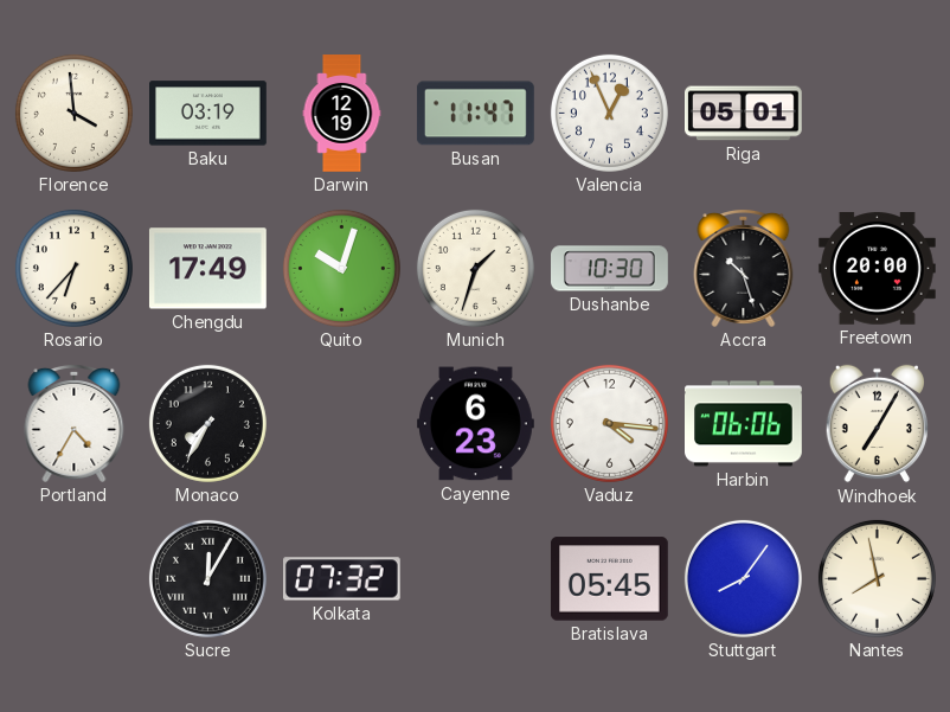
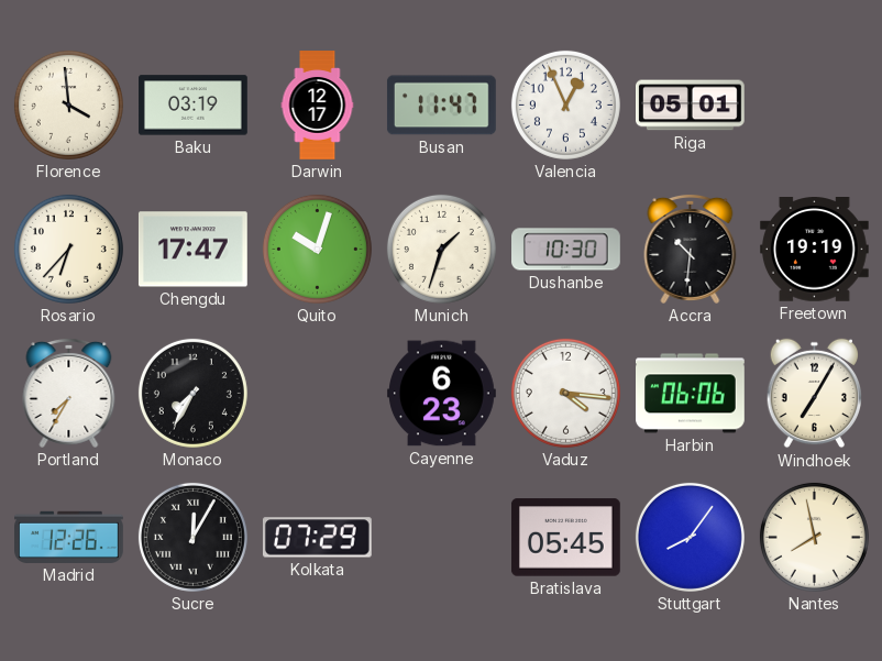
Darwin: 12:19 -> 12:17 (318, 106)
Chengdu: 17:49 -> 17:47 (192, 250)
Accra: 10:27 -> 10:31 (691, 249)
Freetown: 20:00 -> 19:19 (814, 250)
Portland: 4:35 -> 7:35 (69, 393)
Madrid: none -> 12:26 (69, 537)
Kolkata: 07:32 -> 07:29 (317, 538)
